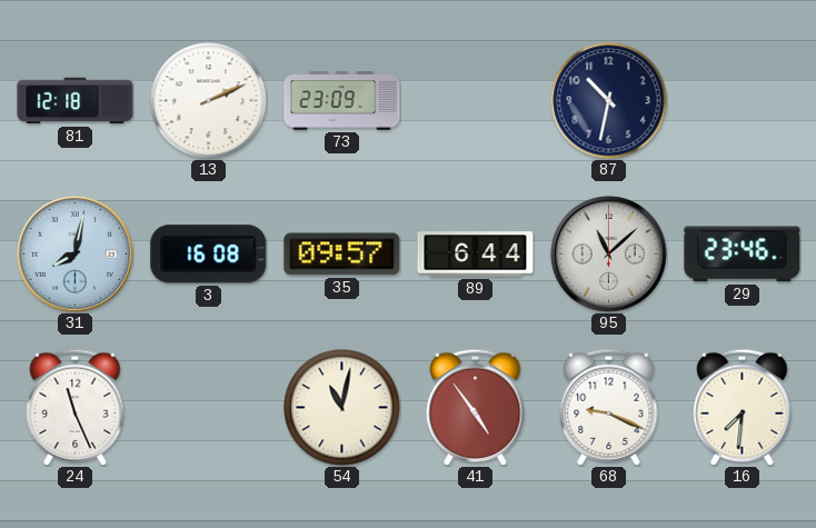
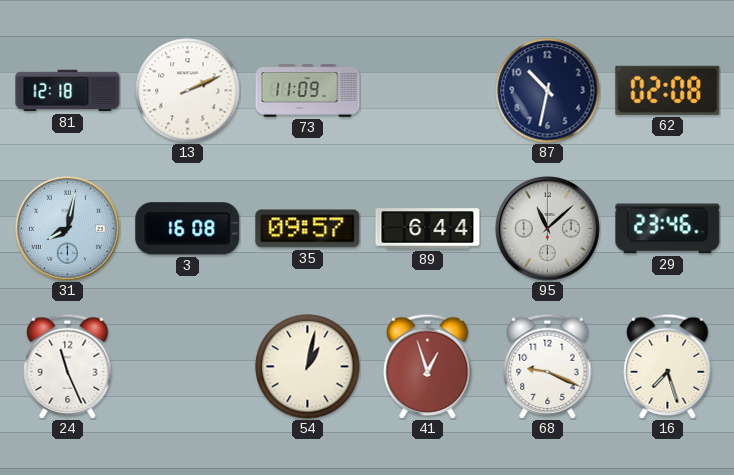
73: 23:09 -> 11:09 (308, 91)
62: none -> 02:08 (668, 90)
54: 11:02 -> 1:02 (308, 367)
41: 4:54 -> 12:57 (428, 366)
16: 7:31 -> 7:27 (668, 366)
